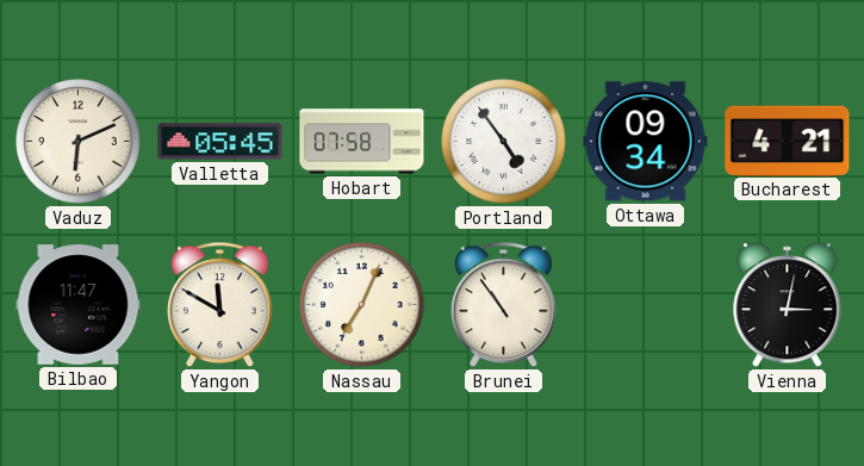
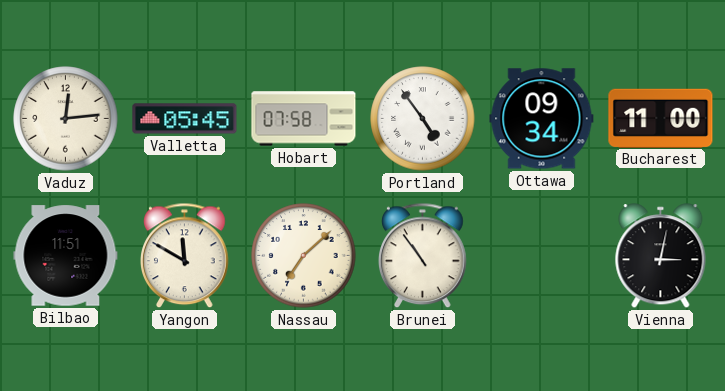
Vaduz: 6:11 -> 12:14 (66, 119)
Bucharest: 4:21 -> 11:00 (661, 118)
Bilbao: 11:47 -> 11:51 (66, 256)
Nassau: 7:04 -> 7:08 (304, 256)
